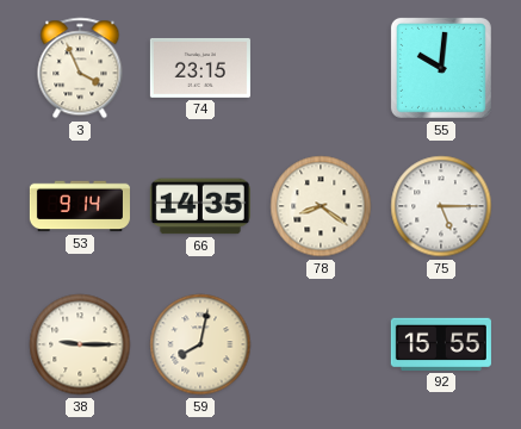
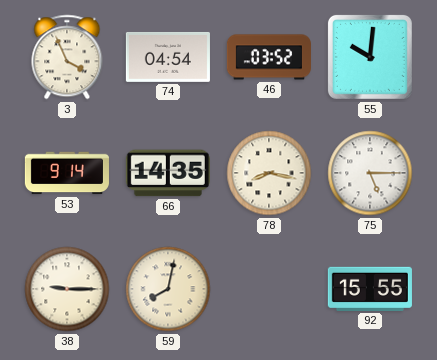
74: 23:15 -> 04:54 (168, 57)
46: none -> 03:52 (269, 57)
78: 8:21 -> 8:17 (269, 173)
